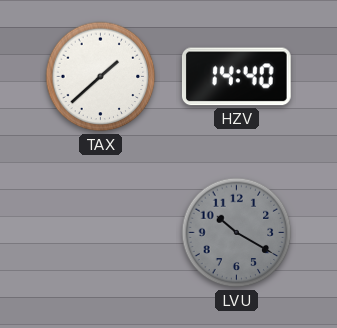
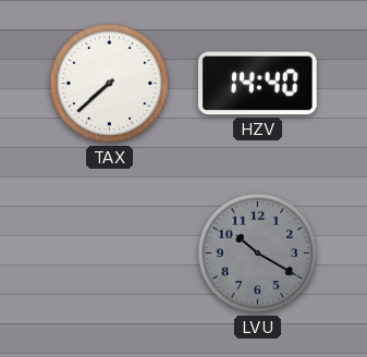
TAX: 1:38 -> 7:38 (110, 84)
